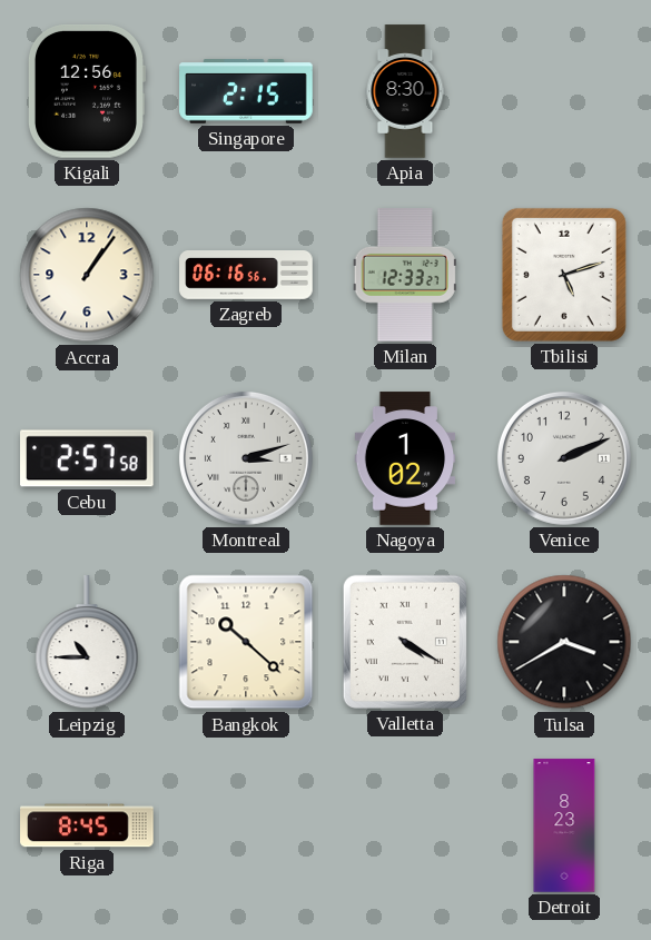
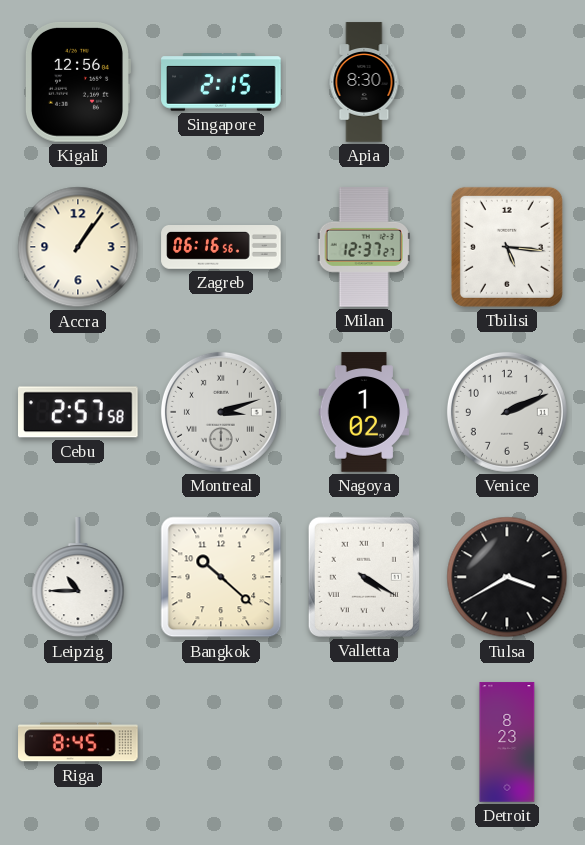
Milan: 12:33 -> 12:37 (364, 247)
Tbilisi: 5:12 -> 5:16 (507, 247)
